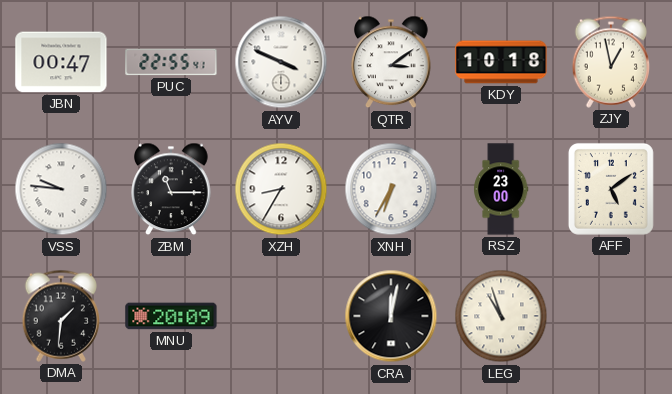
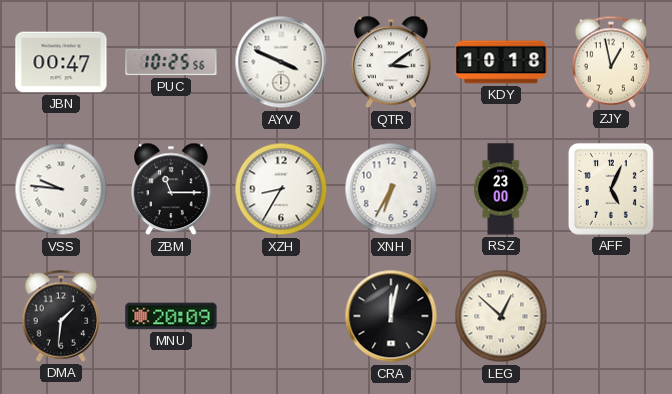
PUC: 22:55 -> 10:25 (171, 62)
AFF: 5:09 -> 5:04 (611, 189)
LEG: 10:57 -> 12:52 (501, 316)
